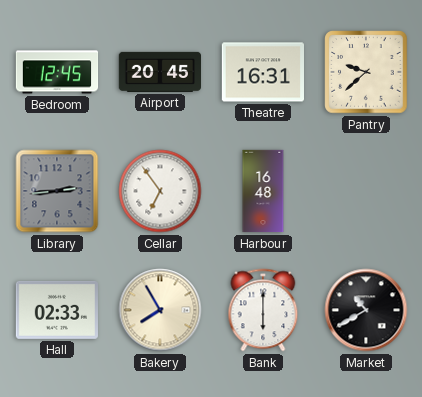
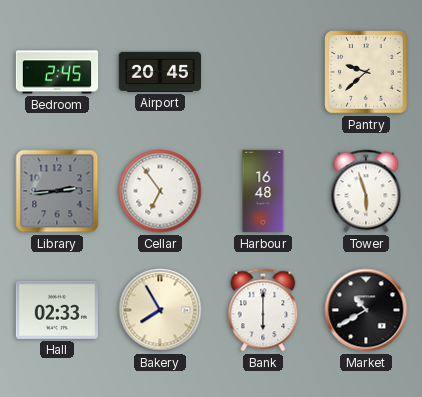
Bedroom: 12:45 -> 2:45 (57, 72)
Theatre: 16:31 -> none (262, 72)
Tower: none -> 5:57 (366, 191)
